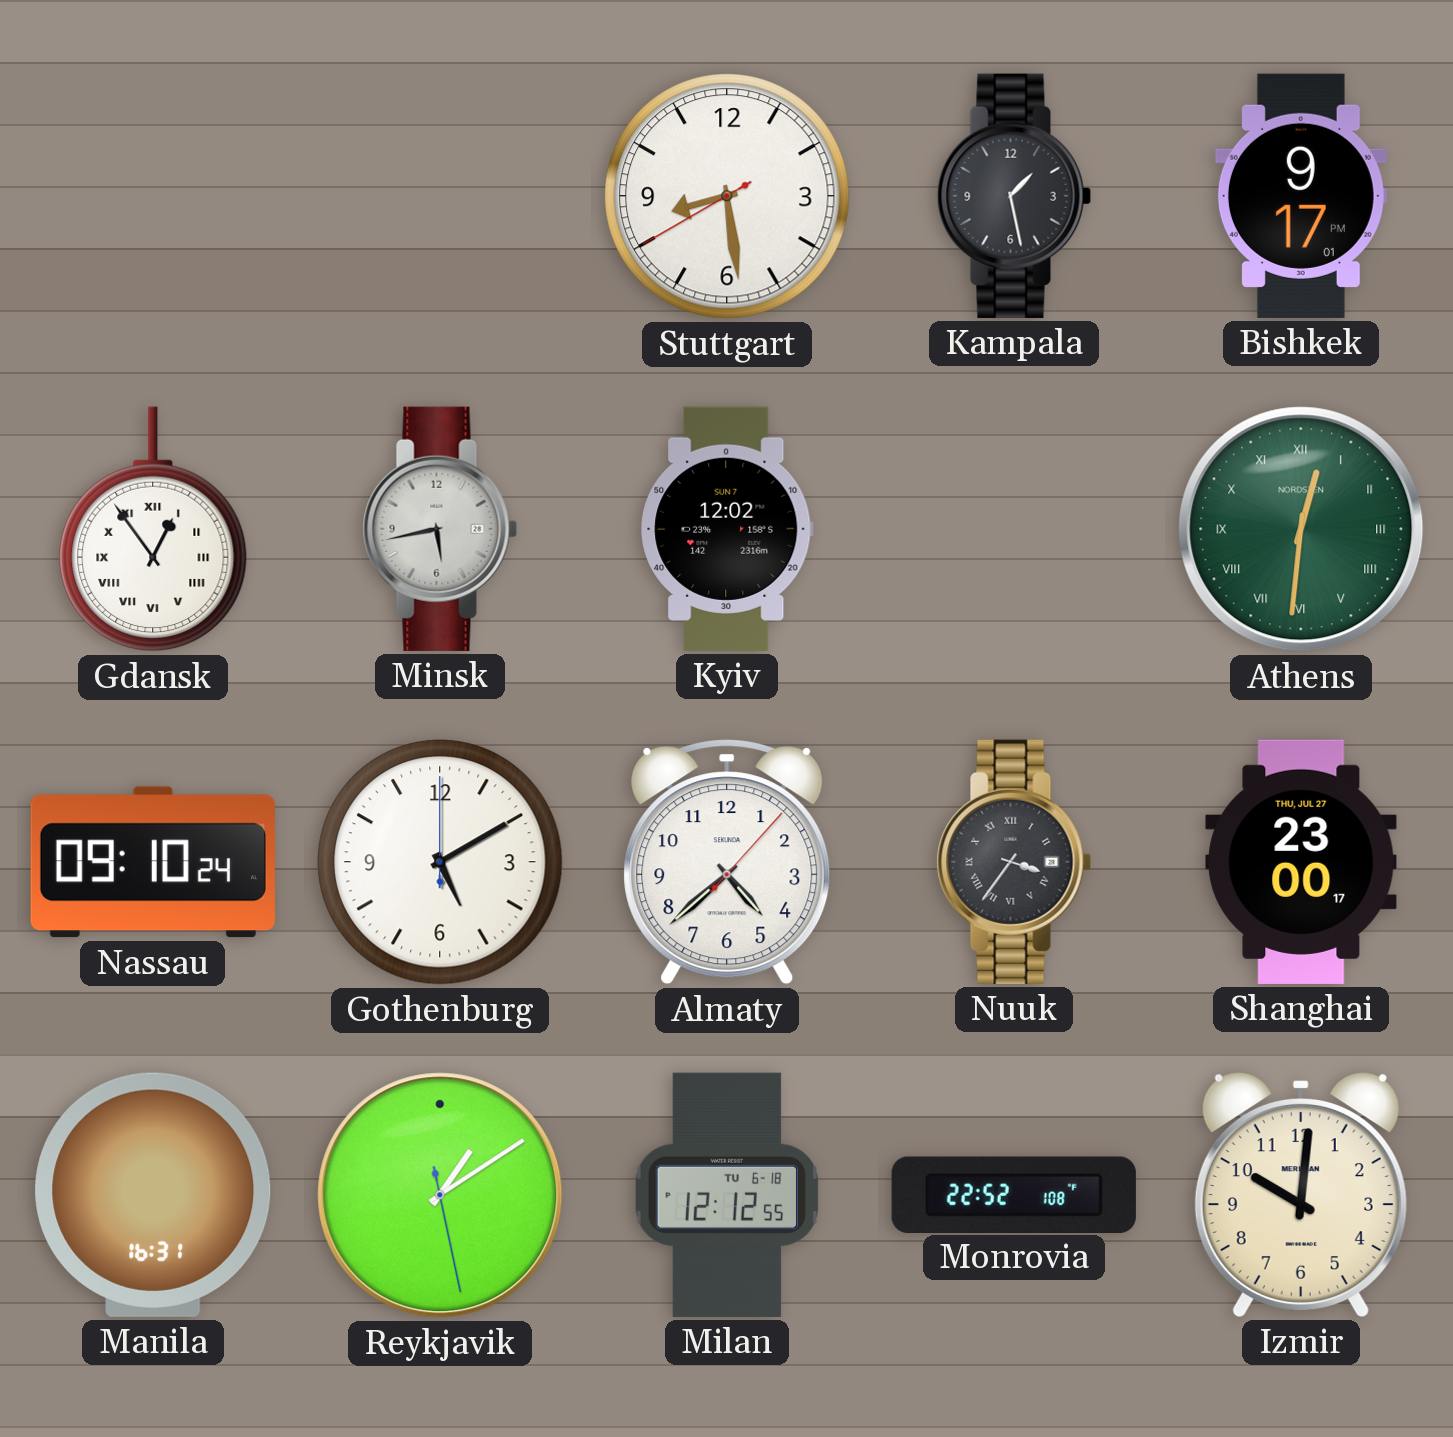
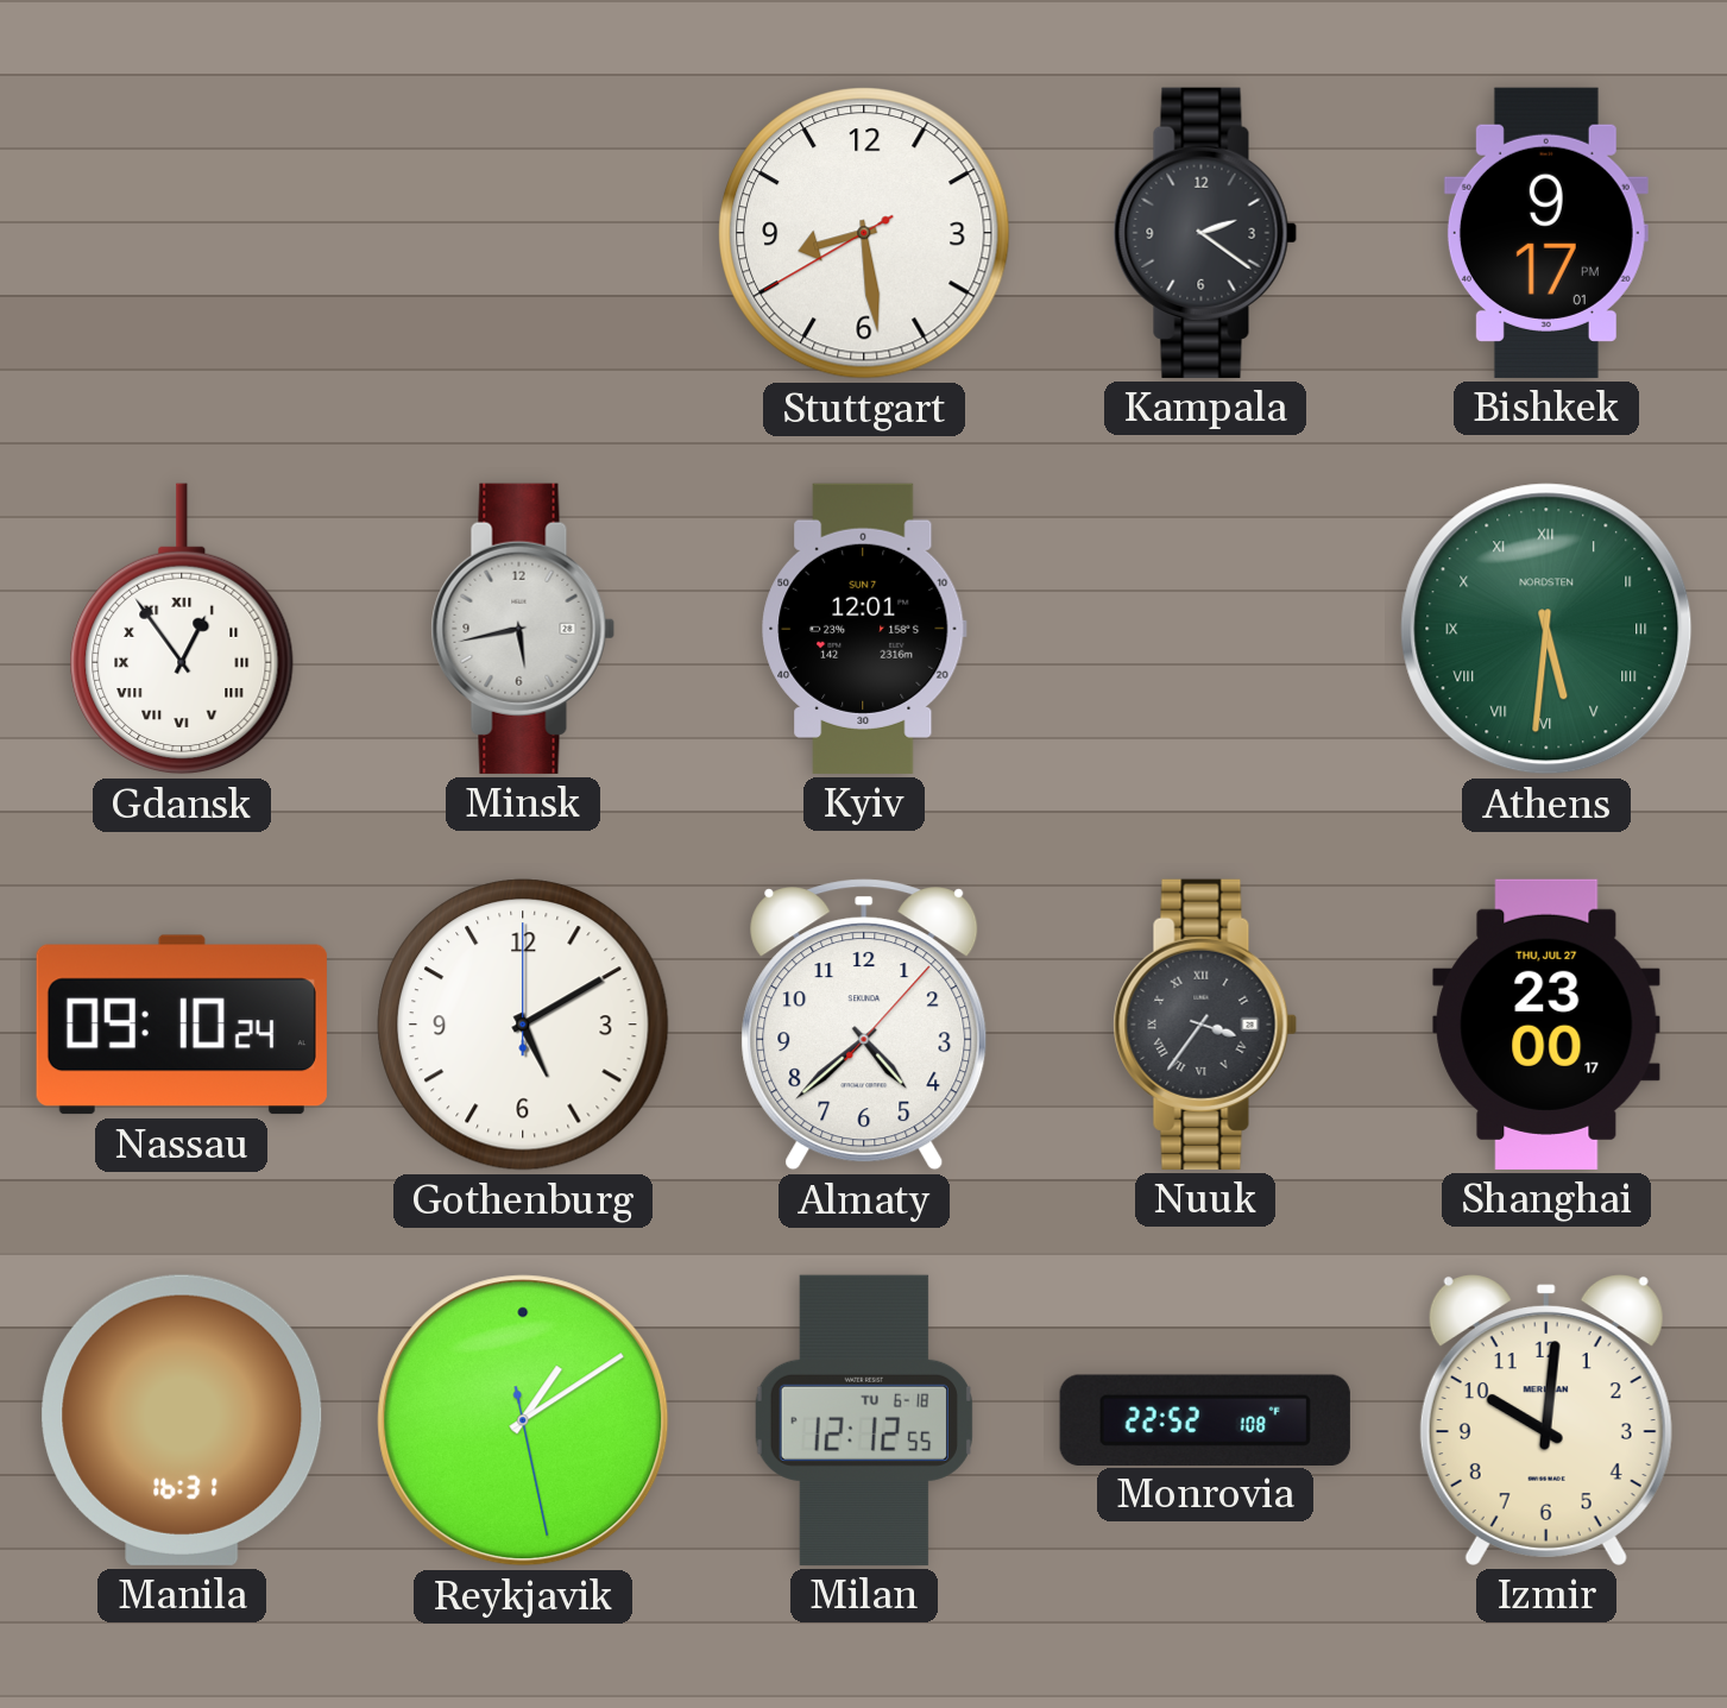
Kampala: 1:28 -> 2:21 (1205, 233)
Kyiv: 12:02 -> 12:01 (864, 629)
Athens: 12:31 -> 5:31 (1546, 629)
